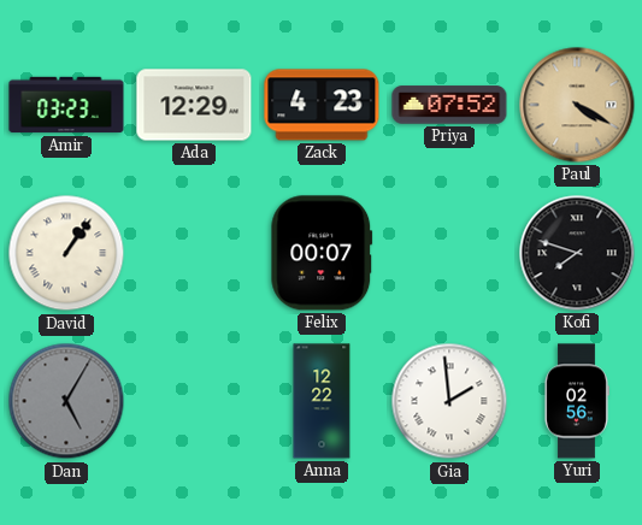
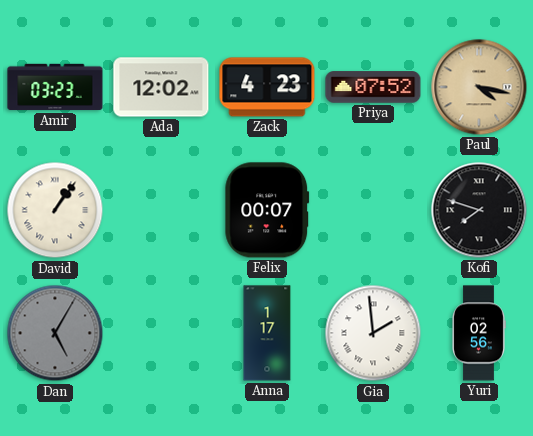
Ada: 12:29 -> 12:02 (161, 87)
Paul: 4:20 -> 4:17 (479, 87)
Anna: 12:22 -> 1:17 (267, 333)
